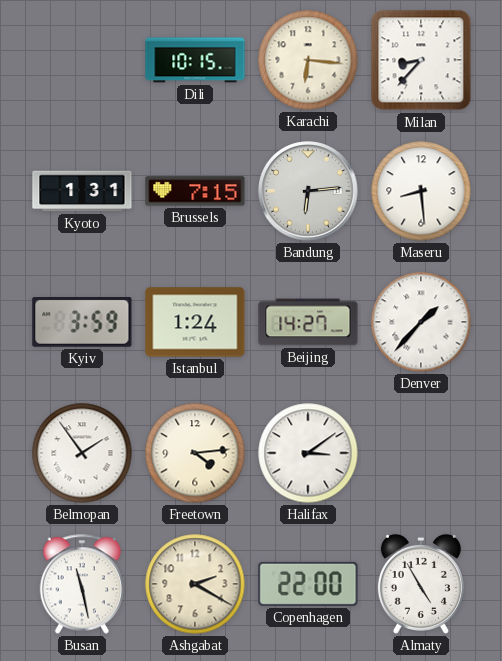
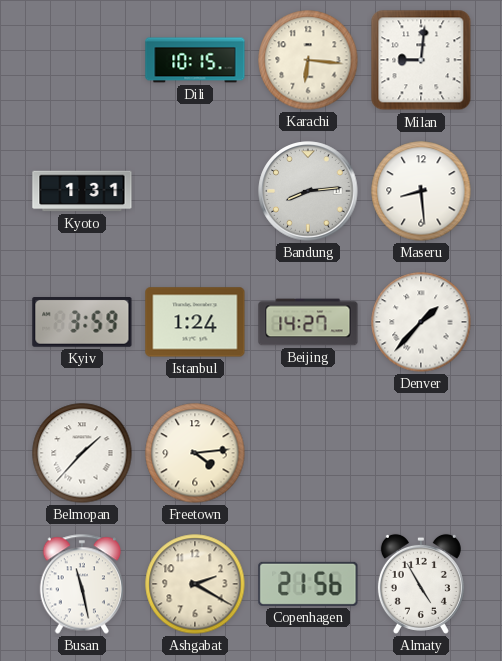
Milan: 8:37 -> 9:01 (421, 60)
Brussels: 7:15 -> none (195, 191)
Bandung: 6:14 -> 8:14 (308, 191)
Belmopan: 1:54 -> 1:37 (82, 453)
Halifax: 3:09 -> none (308, 453)
Copenhagen: 22:00 -> 21:56 (308, 584)
